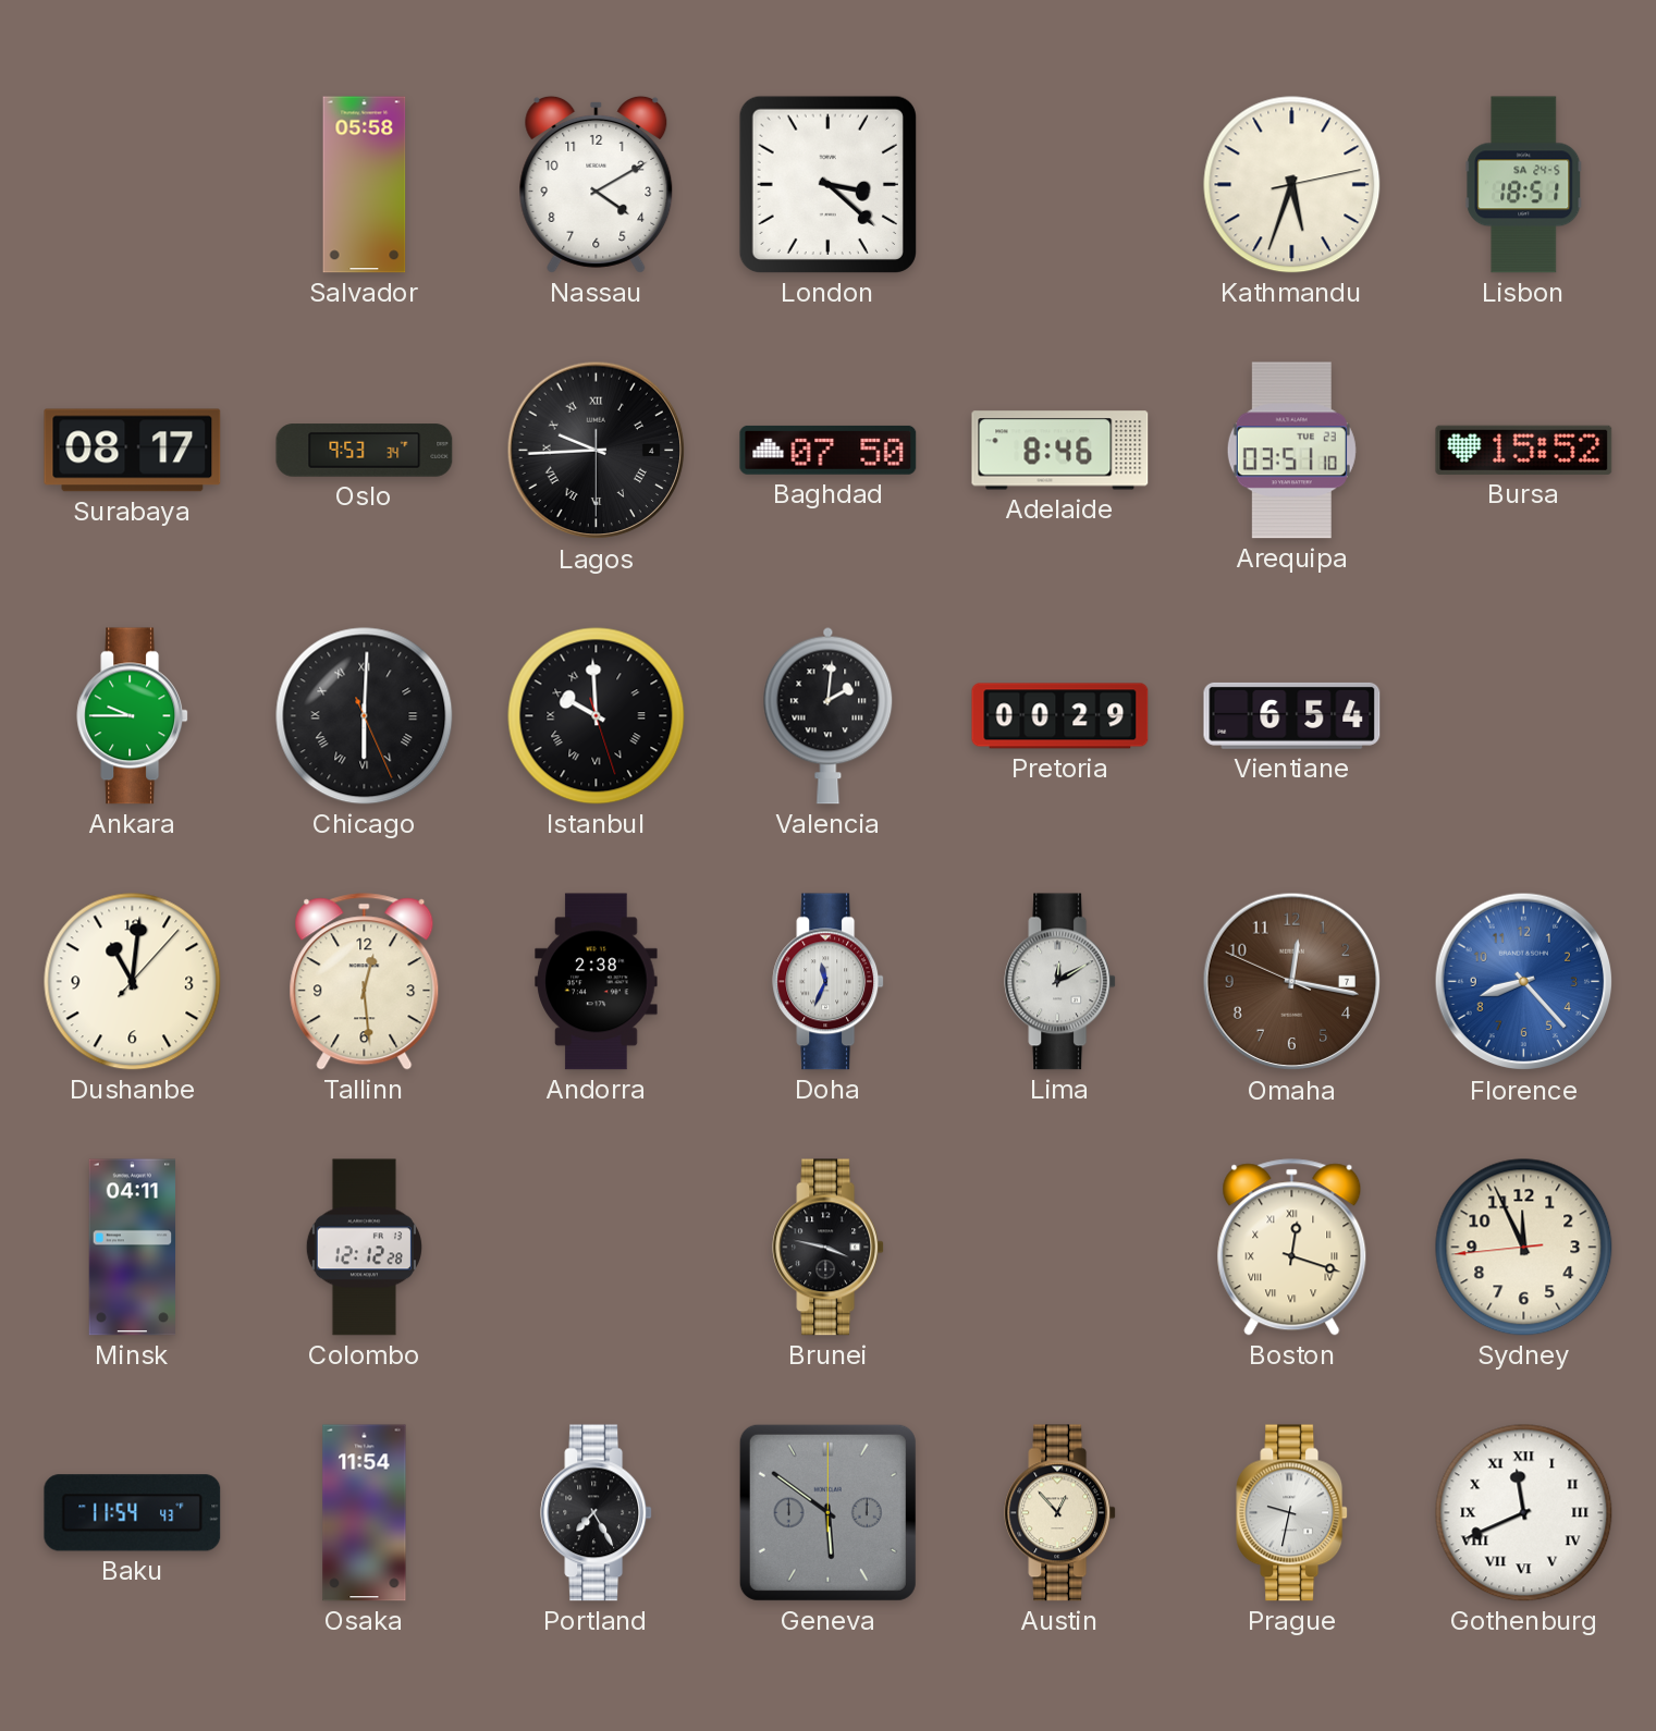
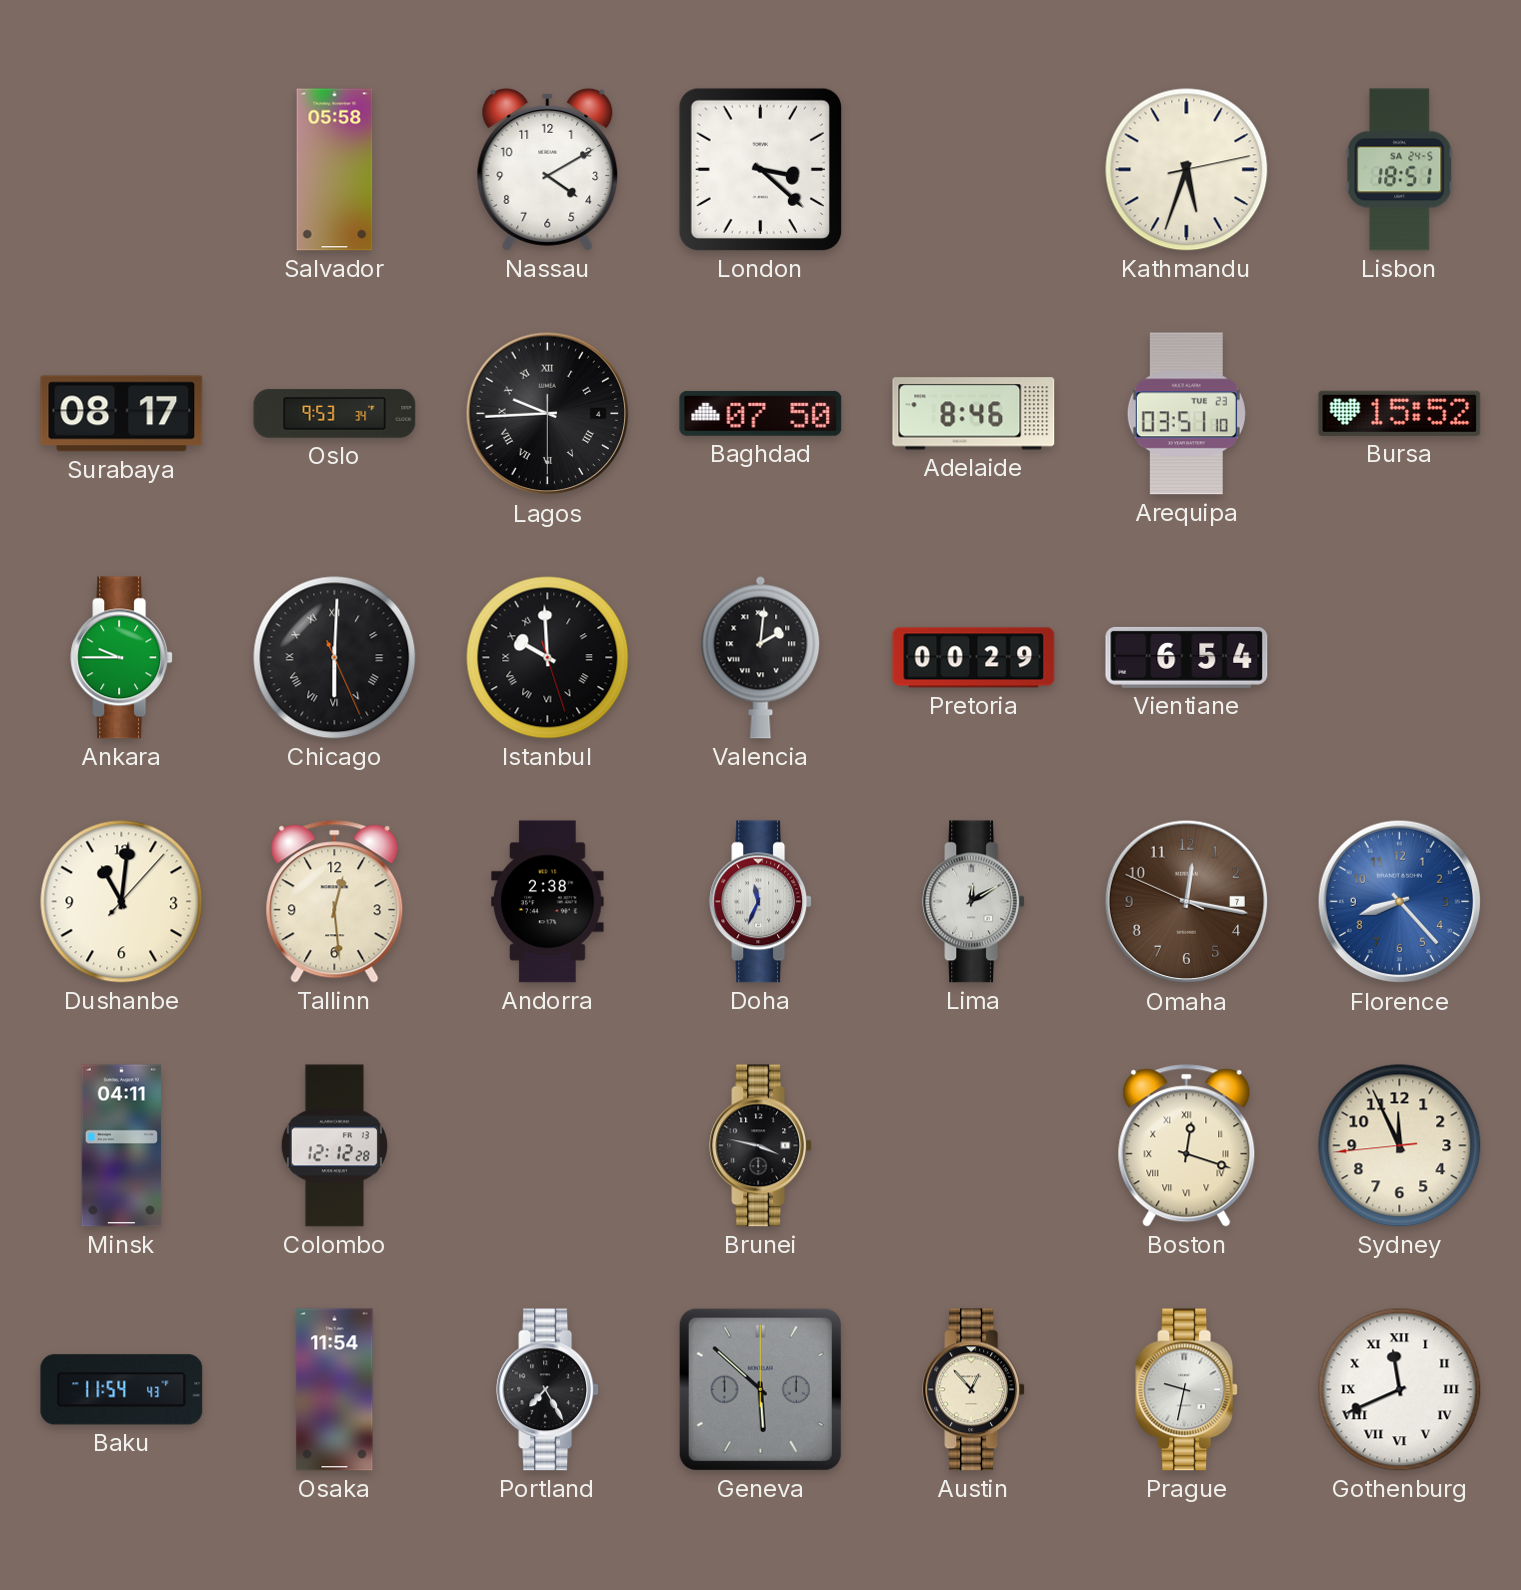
Geneva: 5:51 -> 5:52 (760, 1389)
